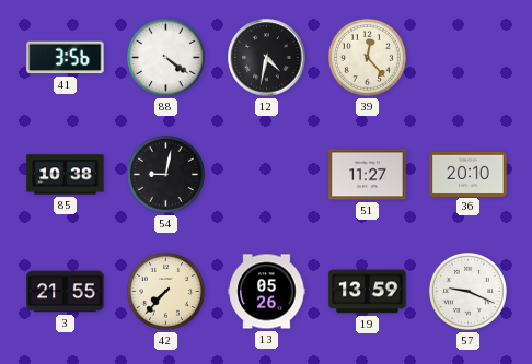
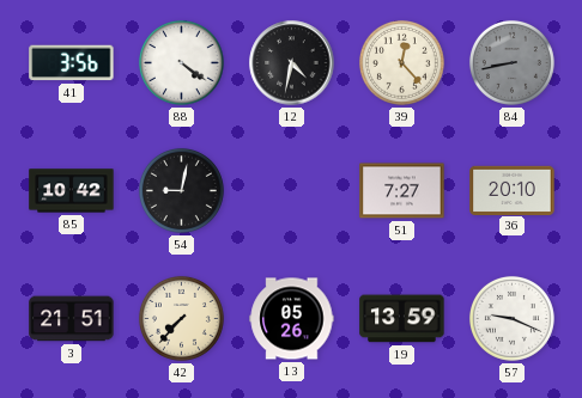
84: none -> 8:43 (511, 62)
85: 10:38 -> 10:42 (72, 191)
51: 11:27 -> 7:27 (402, 191)
3: 21:55 -> 21:51 (72, 319)
